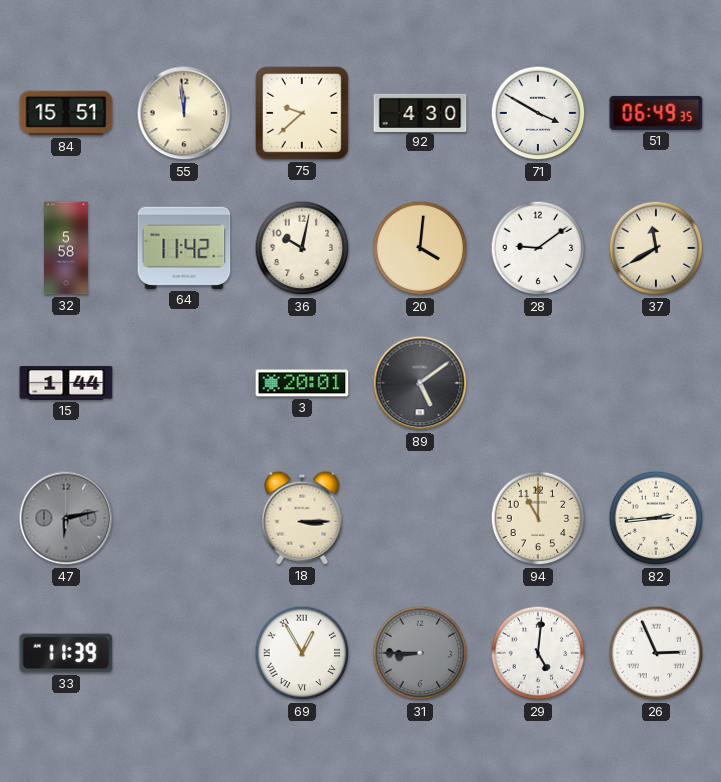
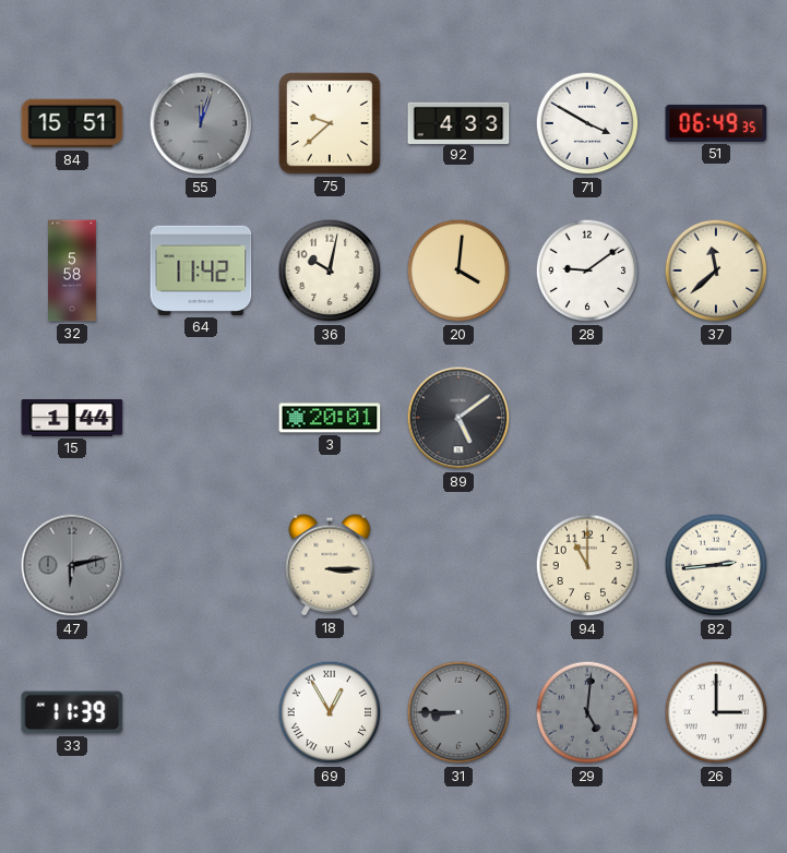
55: 11:59 -> 12:03 (201, 123)
55 dial: cream -> grey (201, 123)
92: 4:30 -> 4:33 (458, 122)
37: 11:40 -> 11:38 (716, 271)
29 dial: white -> grey (587, 712)
26: 2:56 -> 3:00 (716, 712)
